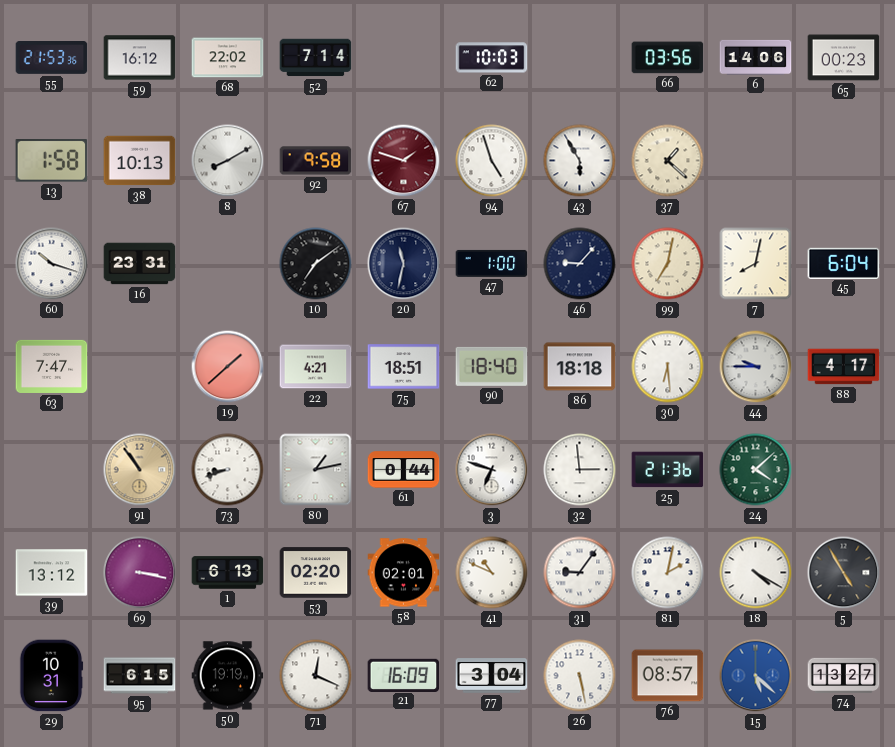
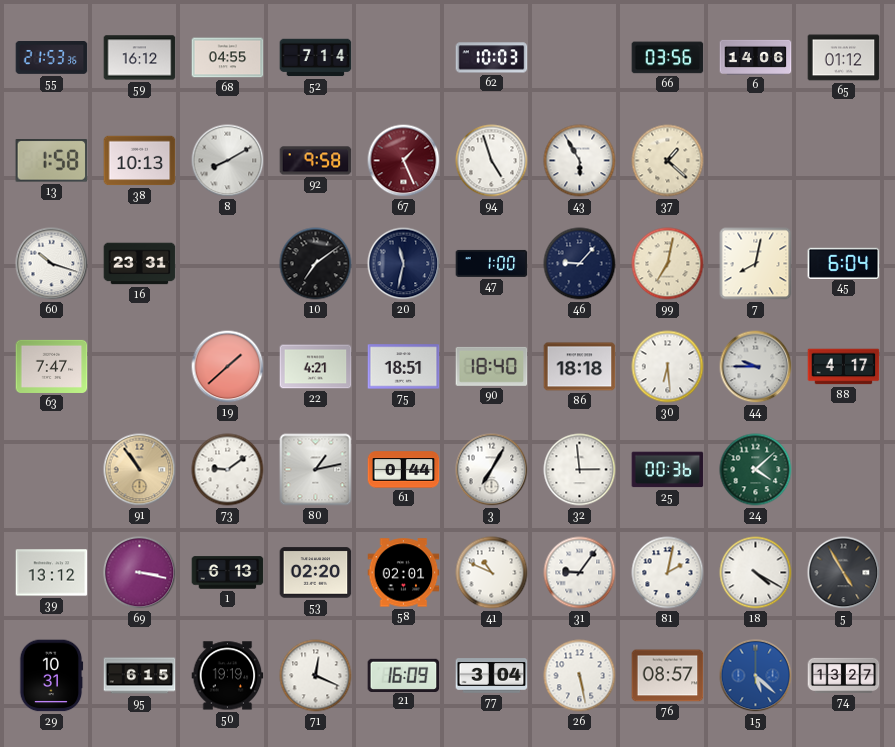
68: 22:02 -> 04:55 (228, 58)
65: 00:23 -> 01:12 (844, 58)
67: 1:48 -> 1:26 (404, 161)
73: 8:42 -> 9:09 (228, 470)
3: 6:48 -> 7:05 (492, 470)
25: 21:36 -> 00:36 (668, 470)
